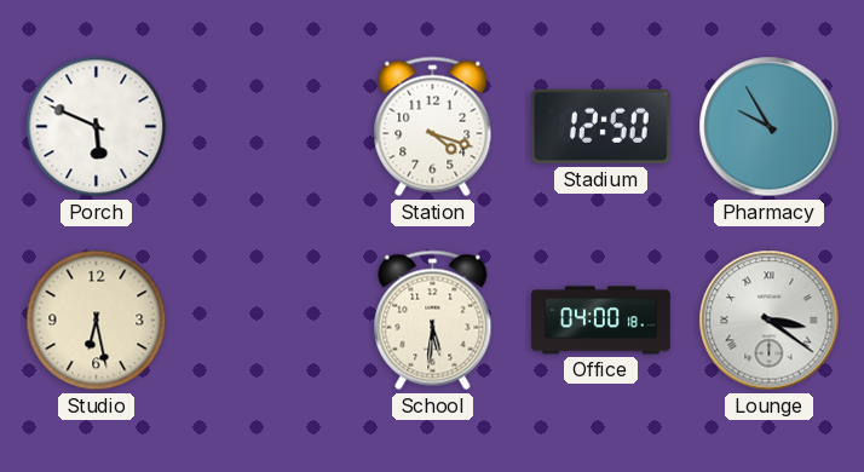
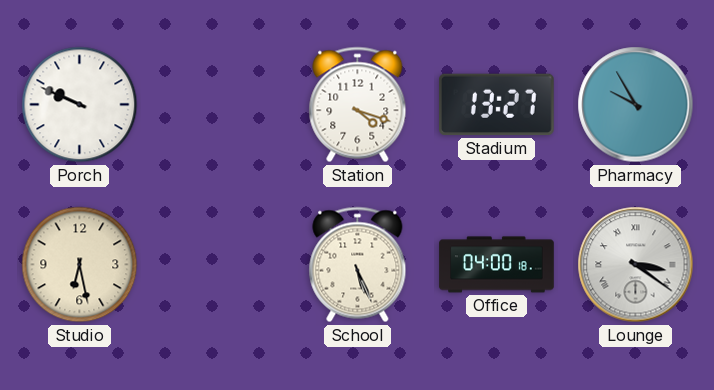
Porch: 5:49 -> 9:49 (80, 105)
Stadium: 12:50 -> 13:27 (497, 105)
School: 5:31 -> 5:26 (358, 265)
